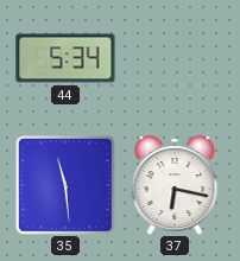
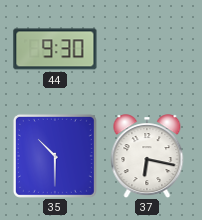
44: 5:34 -> 9:30 (55, 49)
35: 11:29 -> 10:30 (55, 156)
